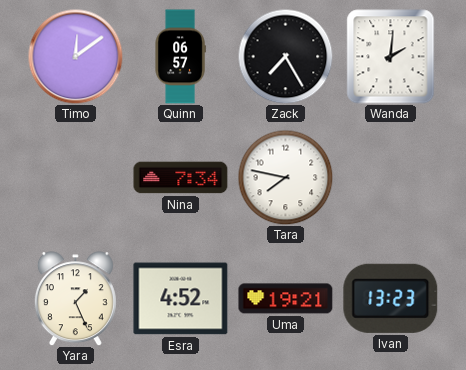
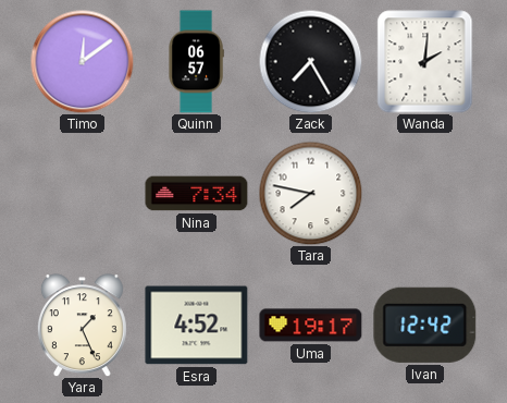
Uma: 19:21 -> 19:17 (311, 326)
Ivan: 13:23 -> 12:42 (425, 325)
